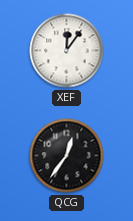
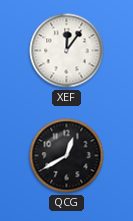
QCG: 12:36 -> 12:40 (67, 156)
